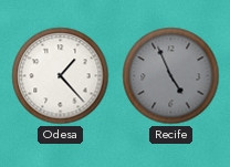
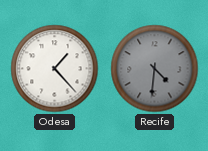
Recife: 4:56 -> 4:31 (155, 69)
